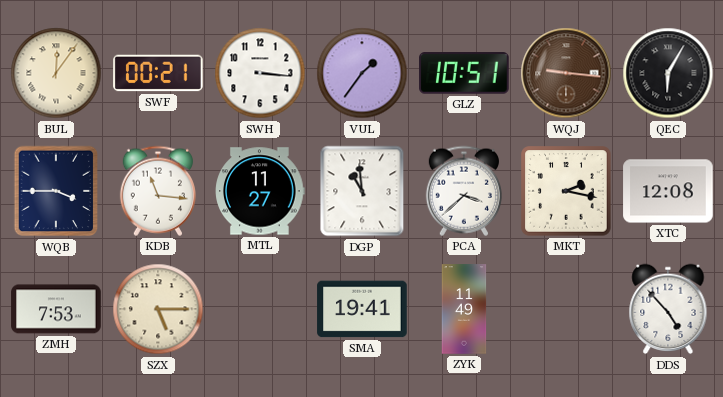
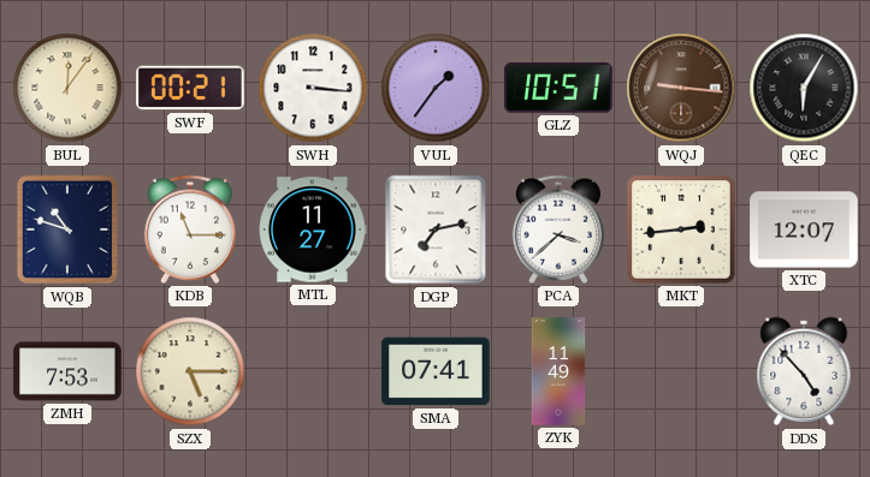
WQB: 3:45 -> 10:48 (67, 229)
KDB: 11:16 -> 11:15 (190, 229)
DGP: 10:59 -> 7:13 (436, 229)
MKT: 2:17 -> 2:44 (681, 229)
XTC: 12:08 -> 12:07 (804, 229)
SMA: 19:41 -> 07:41 (436, 371)
